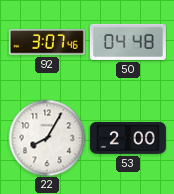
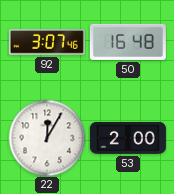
50: 04:48 -> 16:48 (128, 42)
22: 8:05 -> 12:05 (47, 138)
